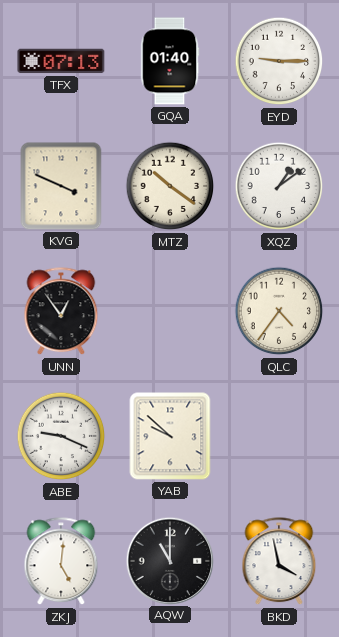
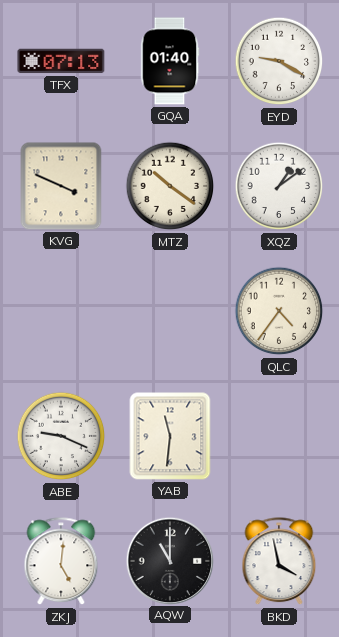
EYD: 9:15 -> 9:20 (279, 61)
UNN: 12:54 -> none (61, 312)
YAB: 9:52 -> 11:31 (170, 436)
